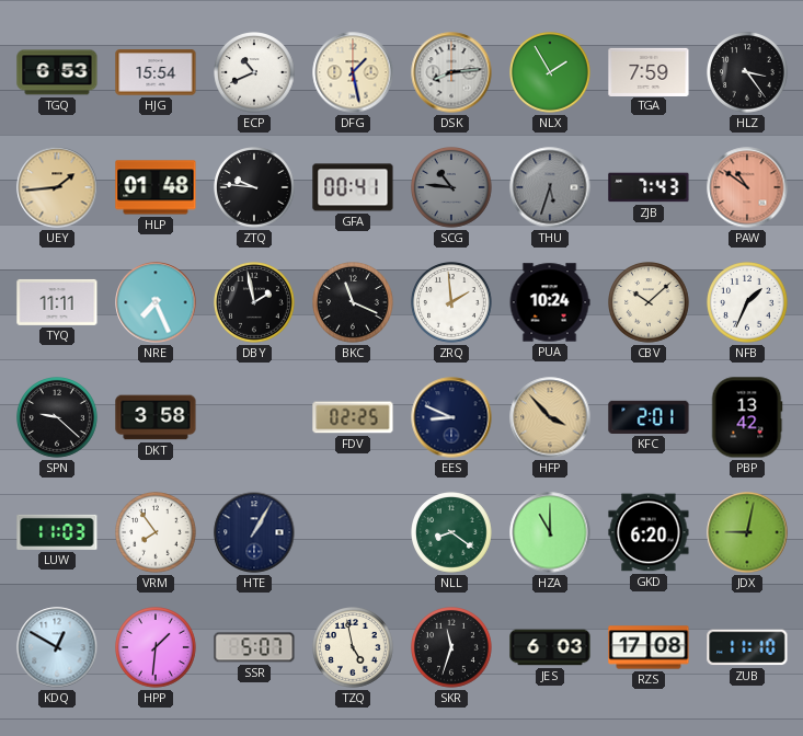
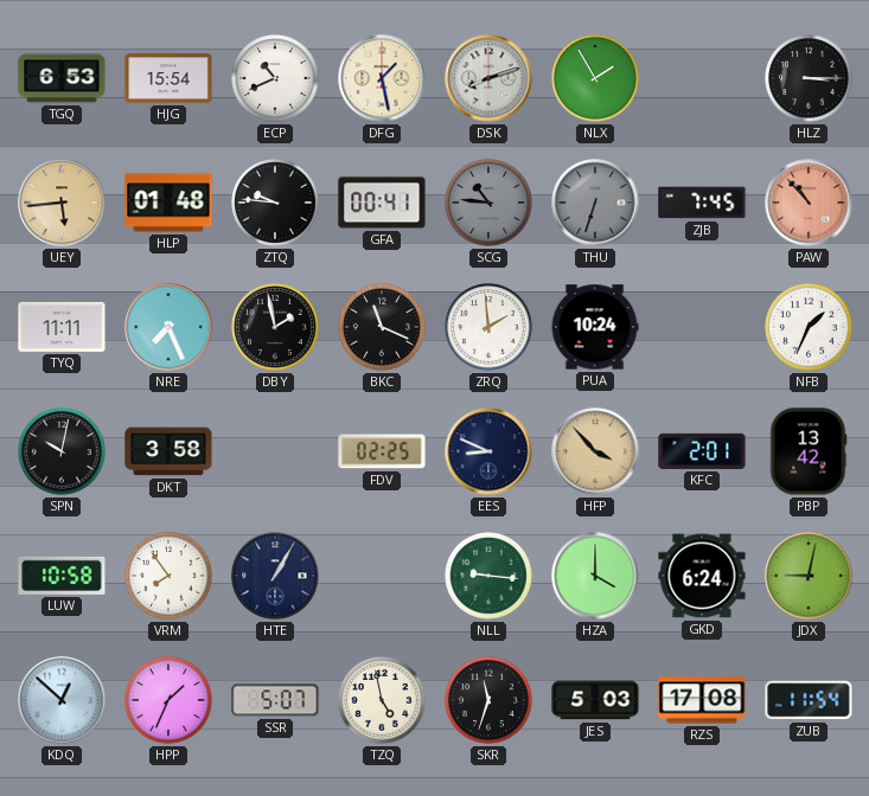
DSK: 8:14 -> 8:12 (488, 78)
TGA: 7:59 -> none (649, 71)
HLZ: 3:24 -> 3:15 (810, 79)
UEY: 1:44 -> 5:44 (62, 203)
THU: 5:33 -> 6:33 (595, 203)
ZJB: 7:43 -> 7:45 (702, 203)
PAW: 10:51 -> 10:53 (809, 203)
CBV: 10:08 -> none (650, 303)
SPN: 9:22 -> 10:02 (63, 452)
LUW: 11:03 -> 10:58 (62, 576)
NLL: 8:21 -> 9:16 (490, 577)
HZA: 11:00 -> 4:00 (595, 576)
GKD: 6:20 -> 6:24 (702, 576)
KDQ: 12:50 -> 12:52 (62, 700)
HPP: 1:31 -> 1:34 (170, 701)
JES: 6:03 -> 5:03 (595, 700)
ZUB: 11:10 -> 11:54 (809, 700)
